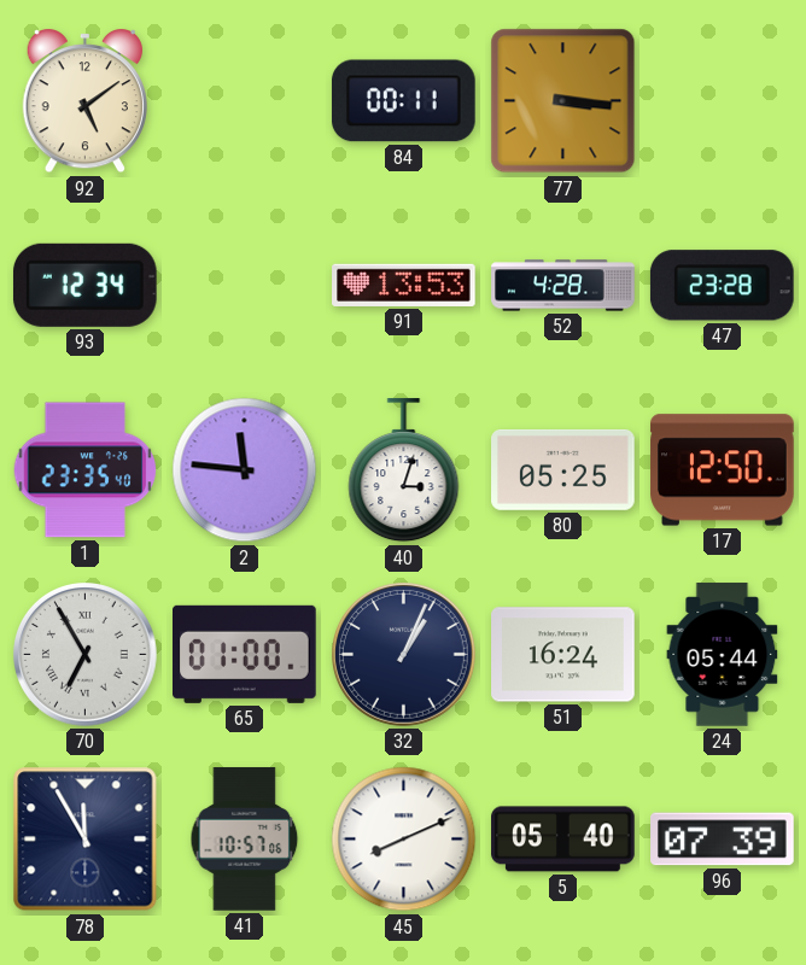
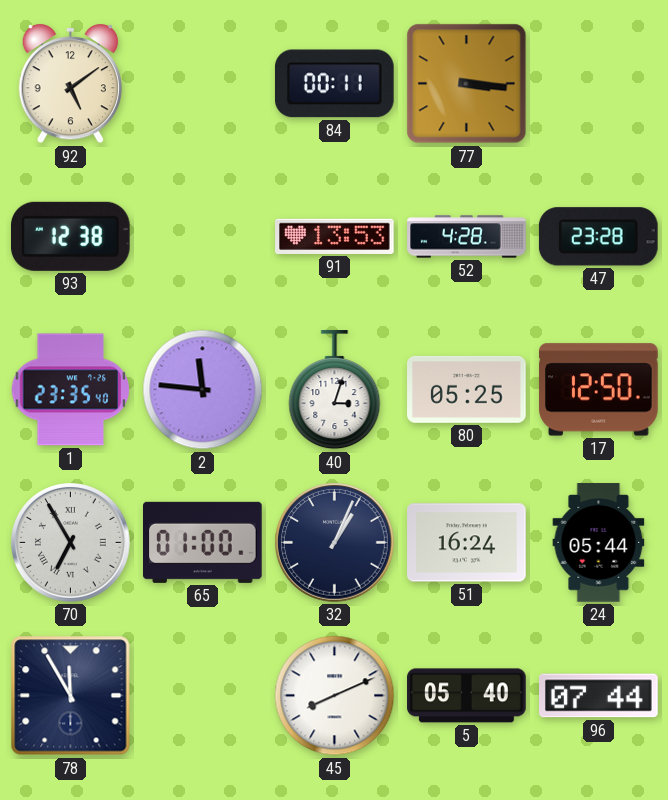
93: 12:34 -> 12:38 (70, 236)
41: 10:57 -> none (245, 840)
96: 07:39 -> 07:44 (599, 696)
